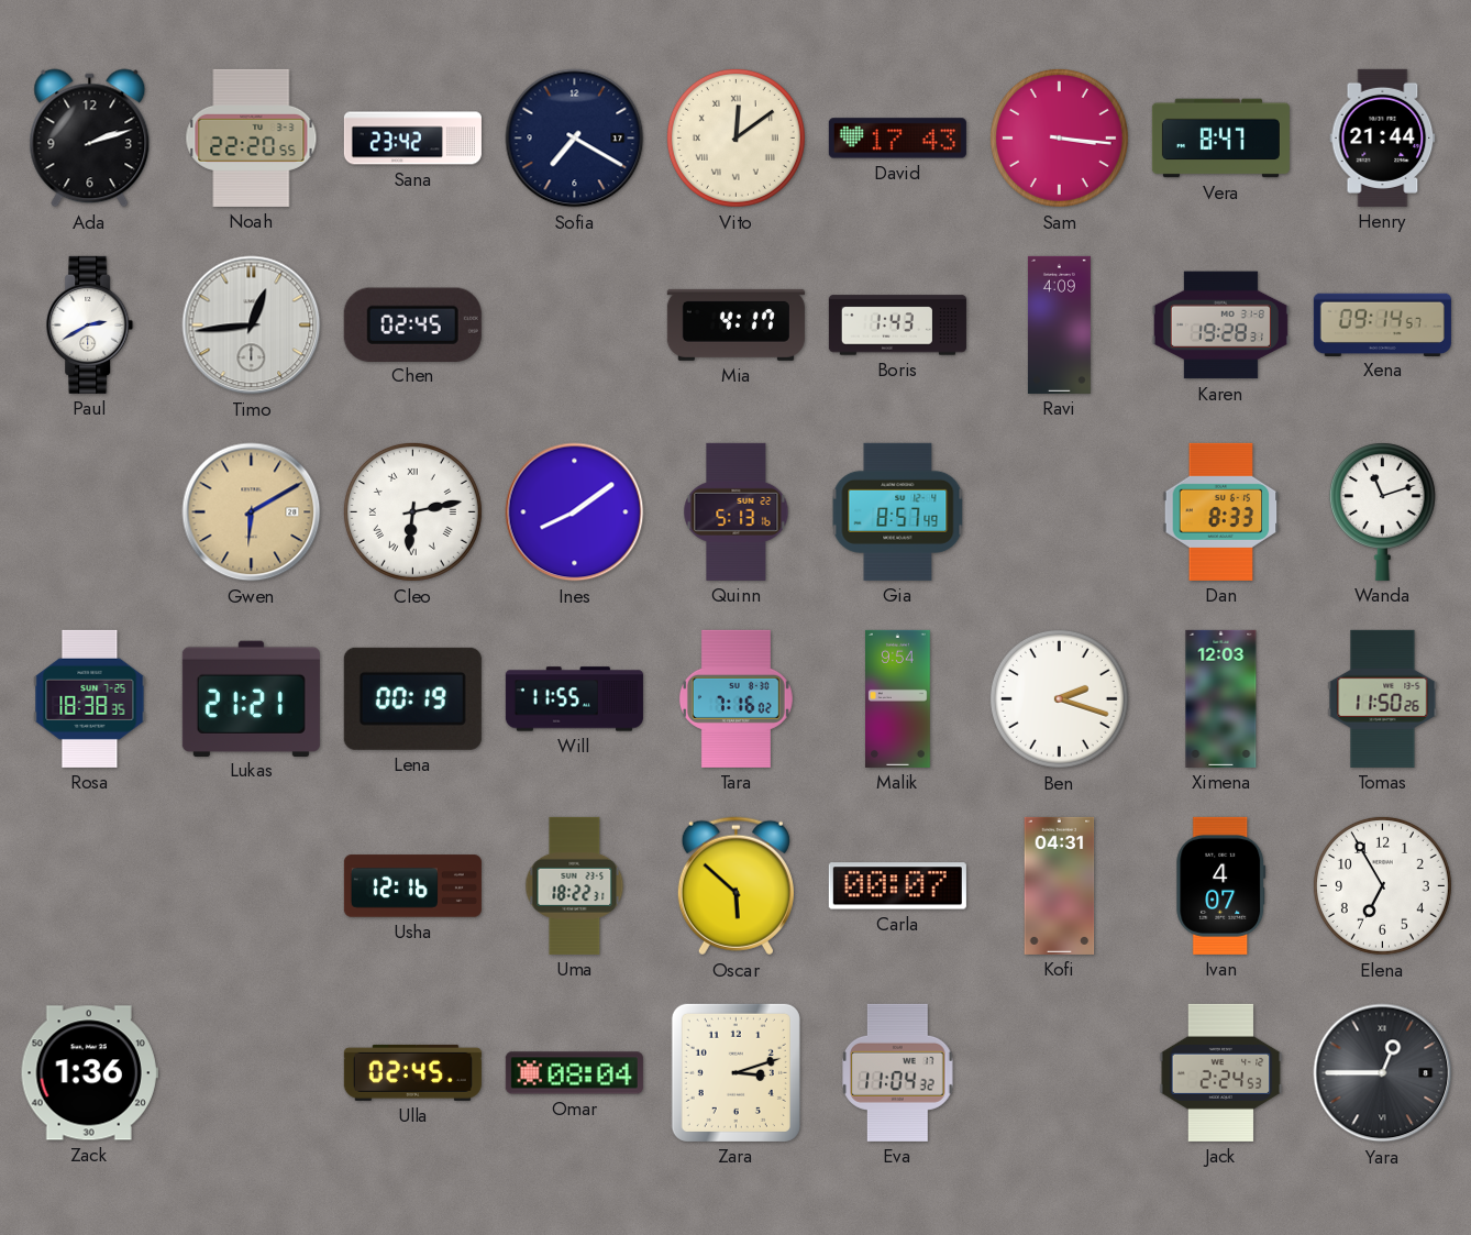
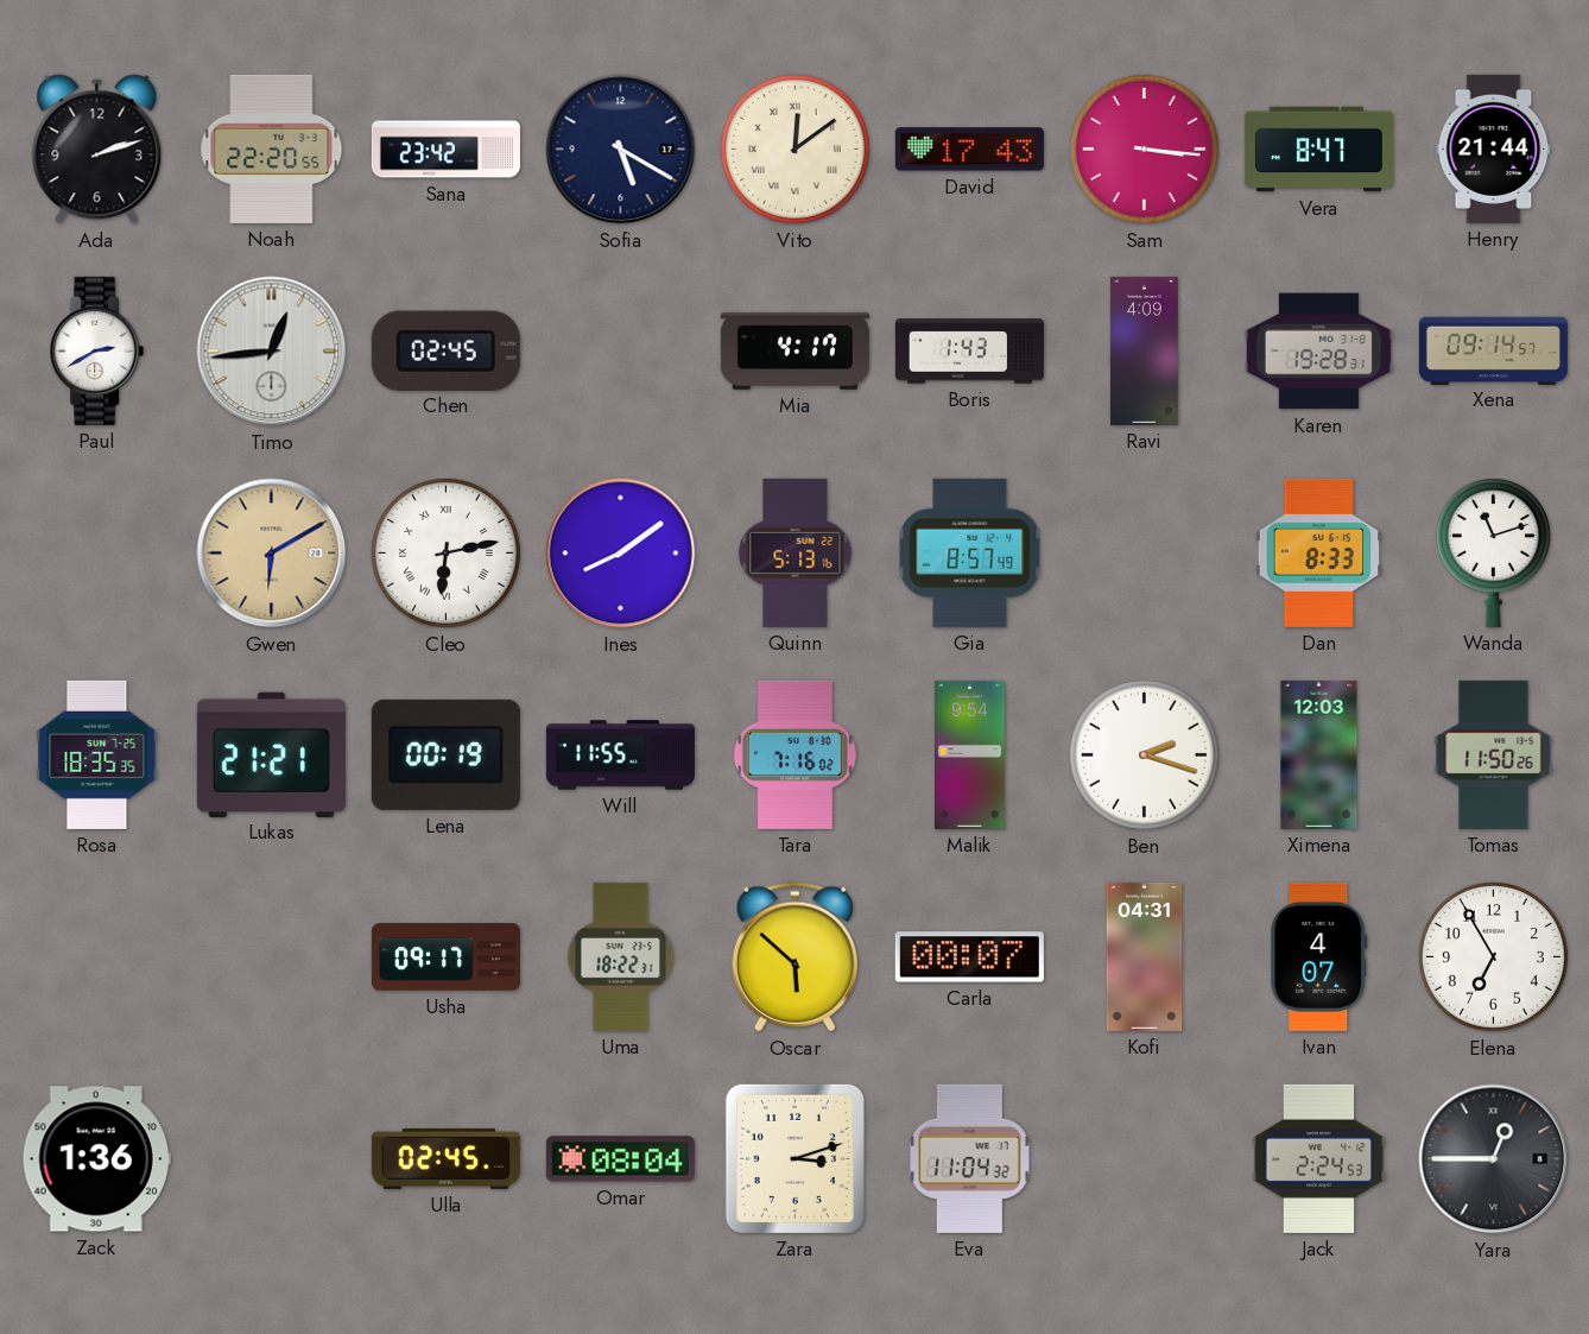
Sofia: 7:20 -> 5:20 (621, 150)
Rosa: 18:38 -> 18:35 (97, 754)
Usha: 12:16 -> 09:17 (445, 957)
